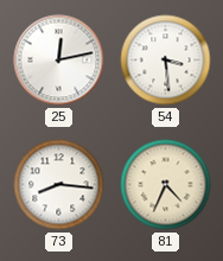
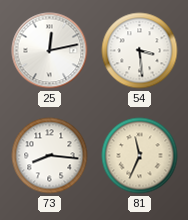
81: 4:34 -> 11:34 (140, 156)
